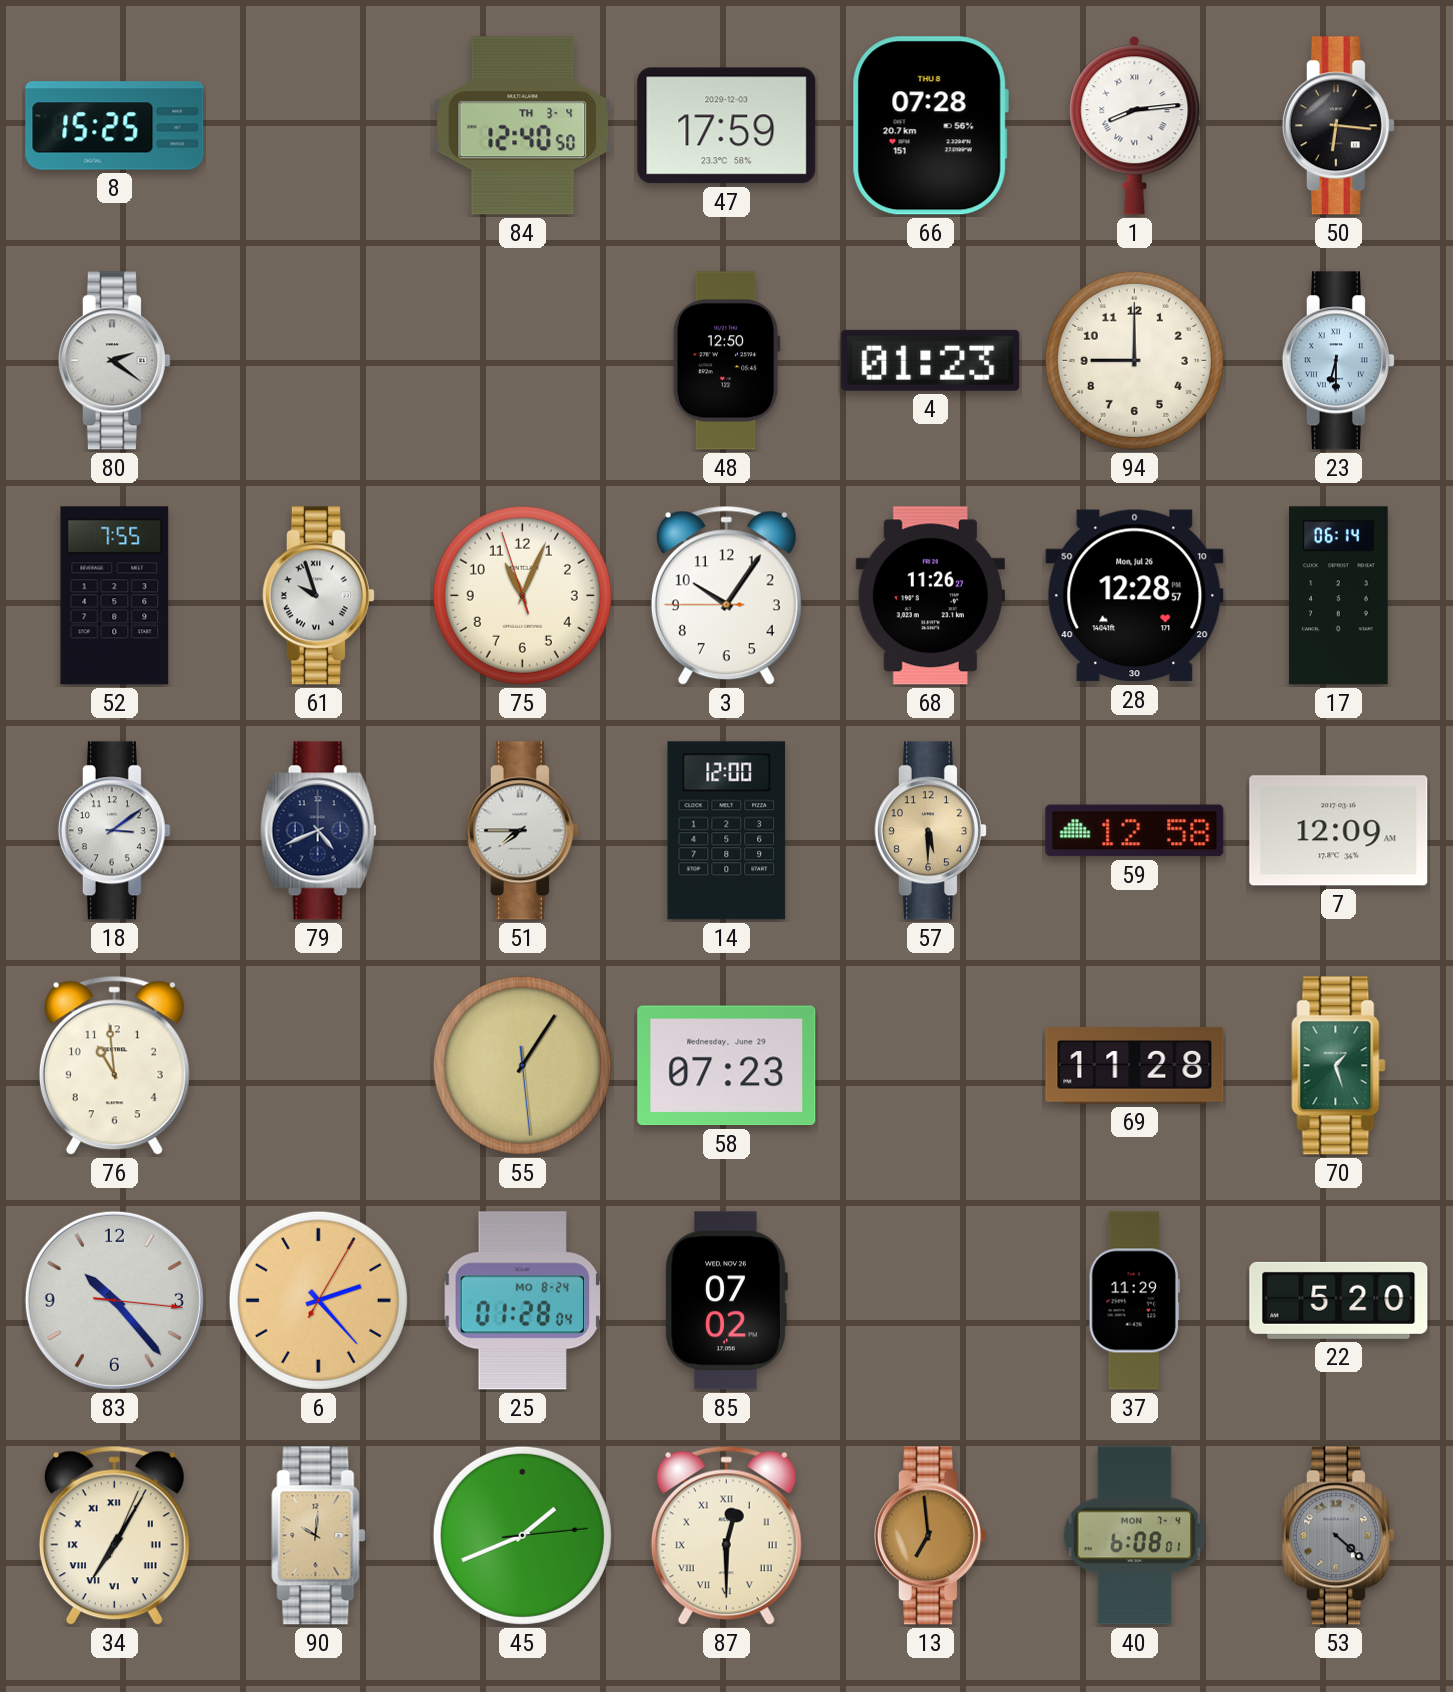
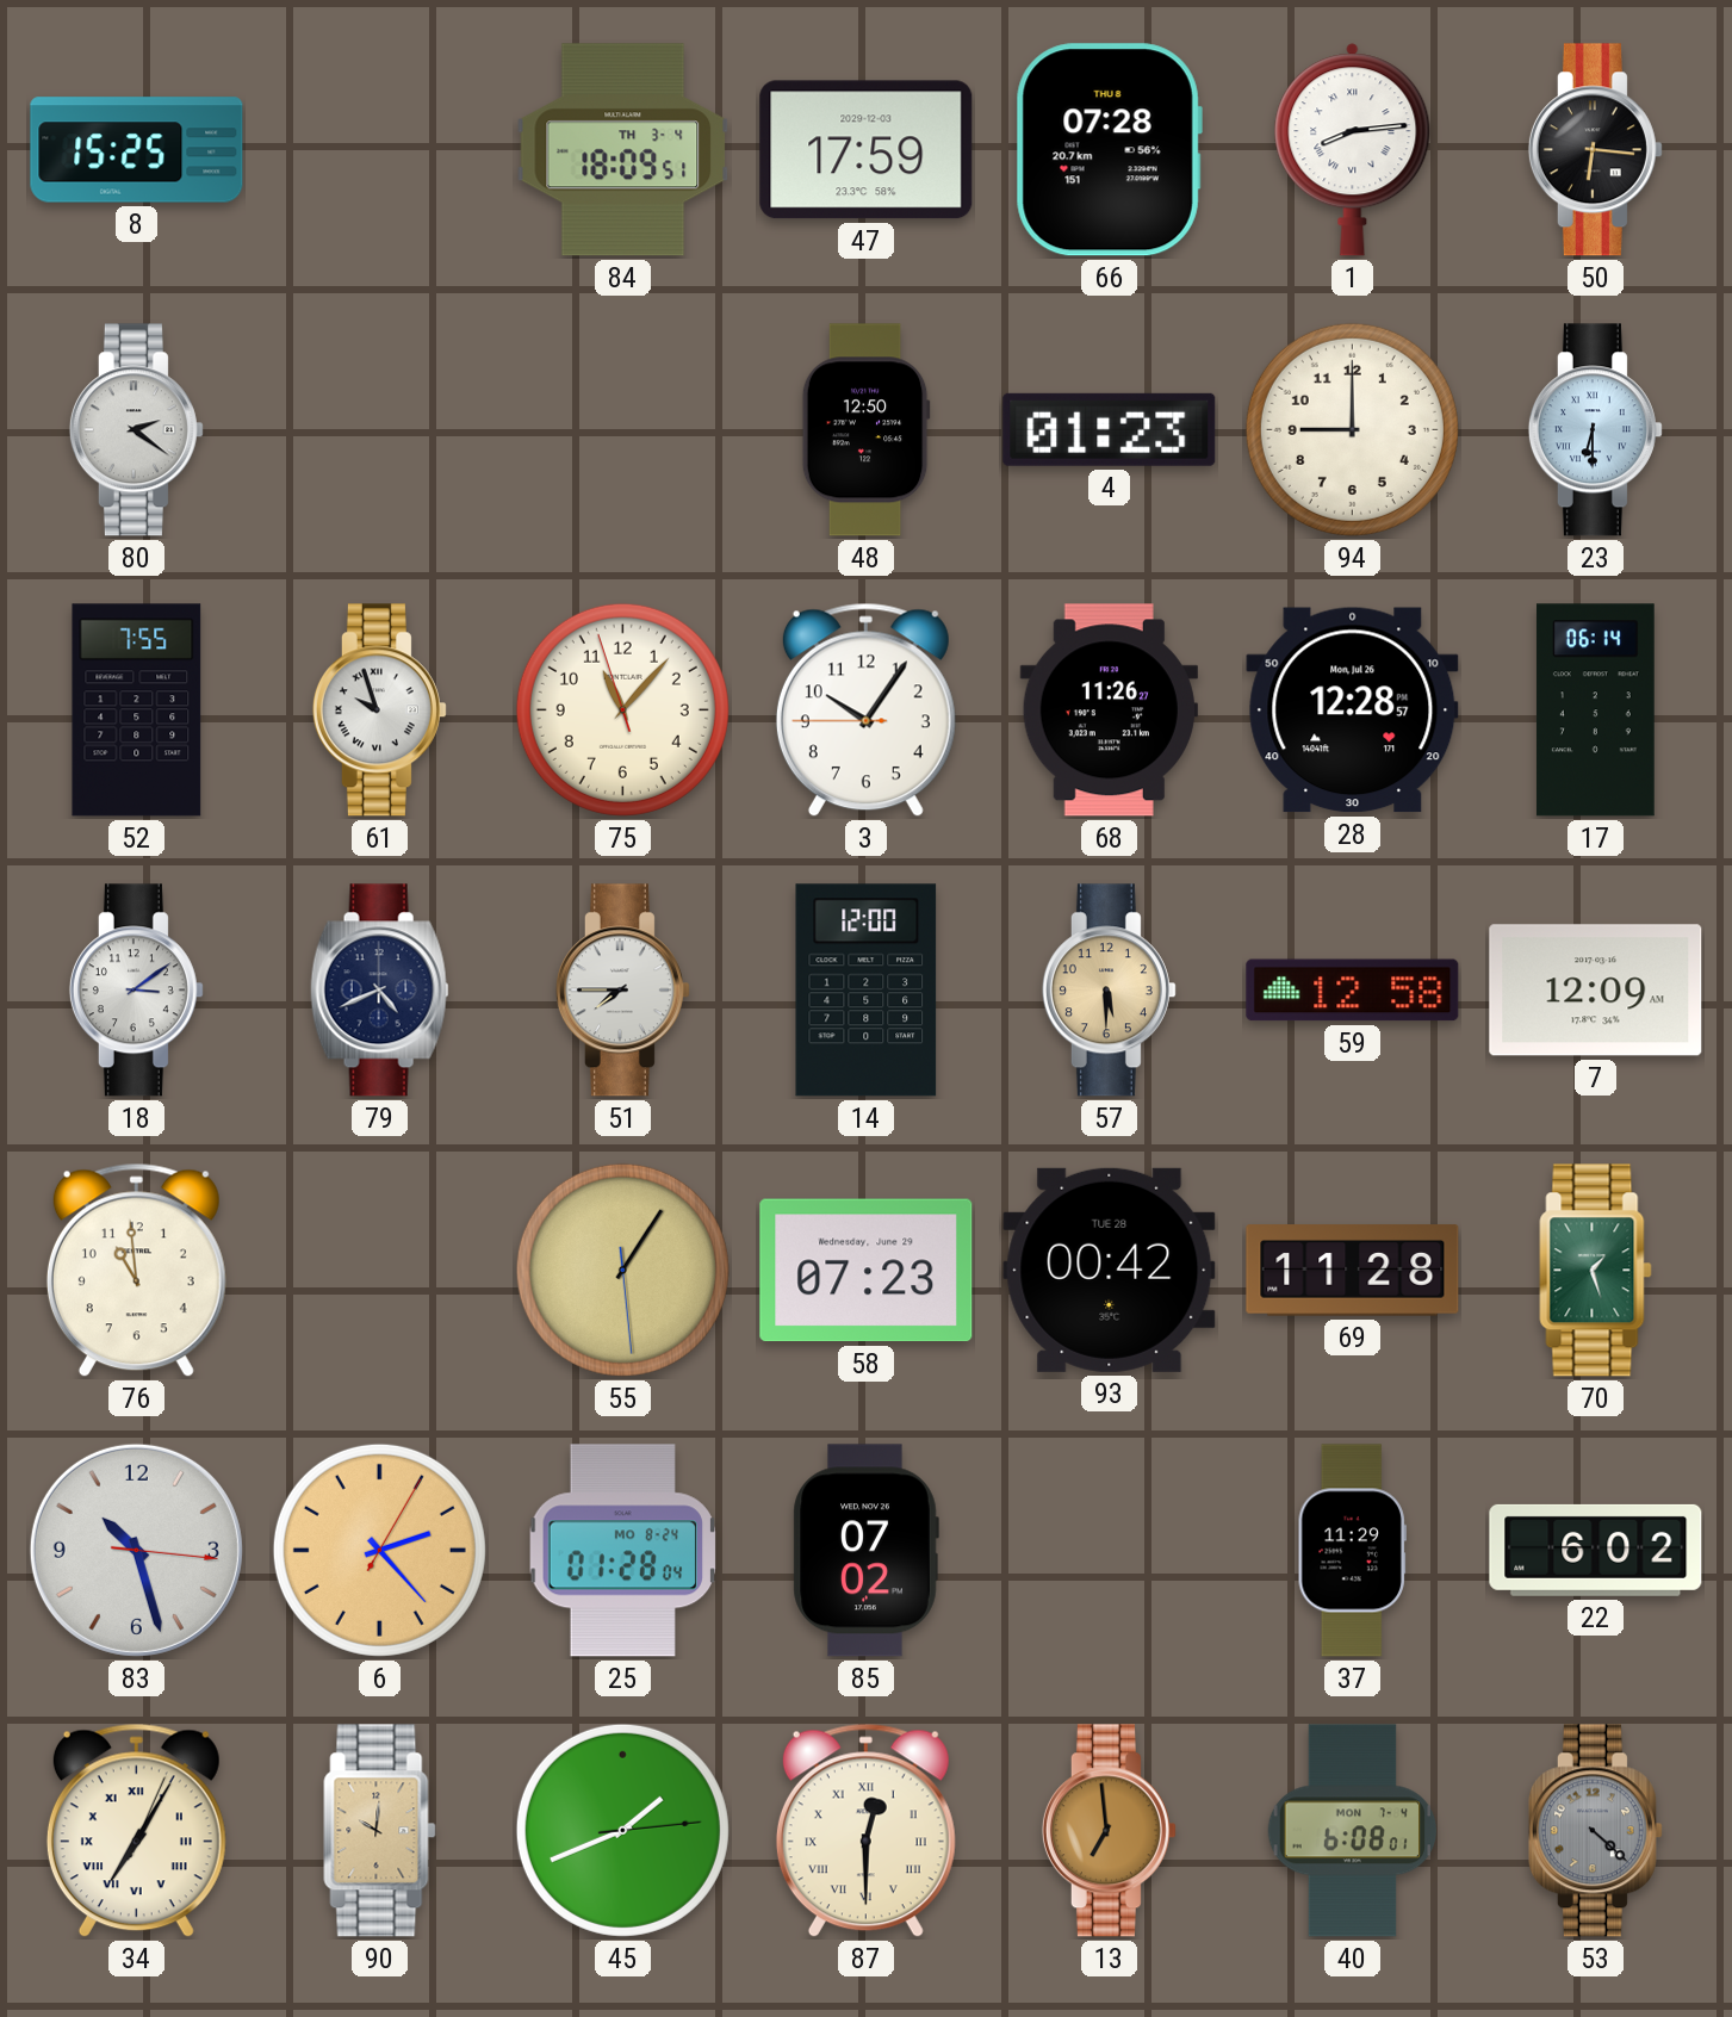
84: 12:40 -> 18:09 (623, 150)
75: 11:03 -> 11:06 (622, 709)
93: none -> 00:42 (1110, 1270)
83: 10:23 -> 10:27 (136, 1550)
22: 5:20 -> 6:02 (1596, 1550)
